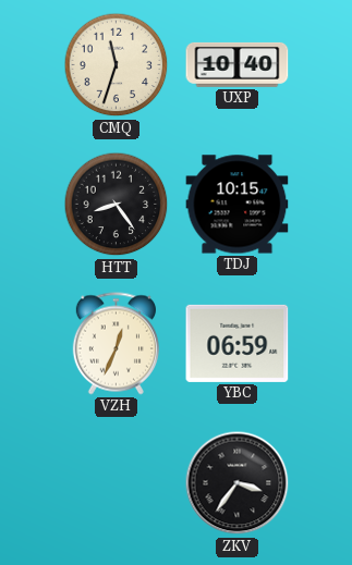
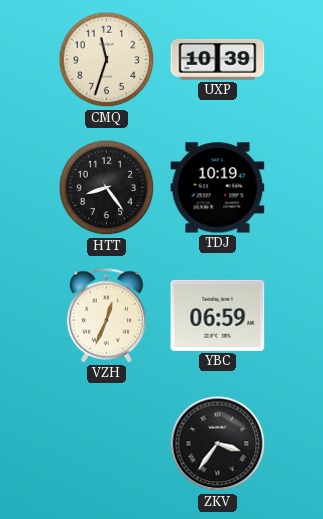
UXP: 10:40 -> 10:39 (218, 59)
TDJ: 10:15 -> 10:19 (218, 188)
